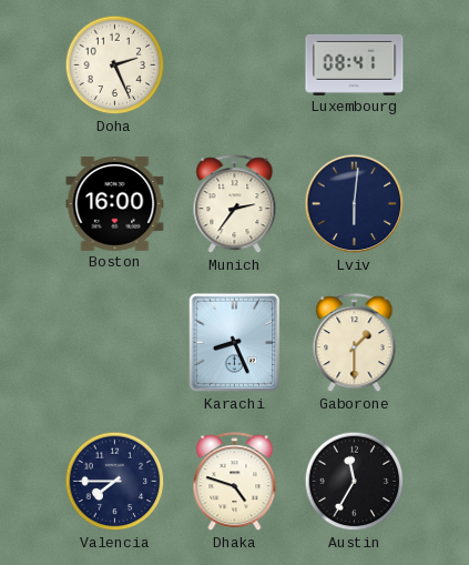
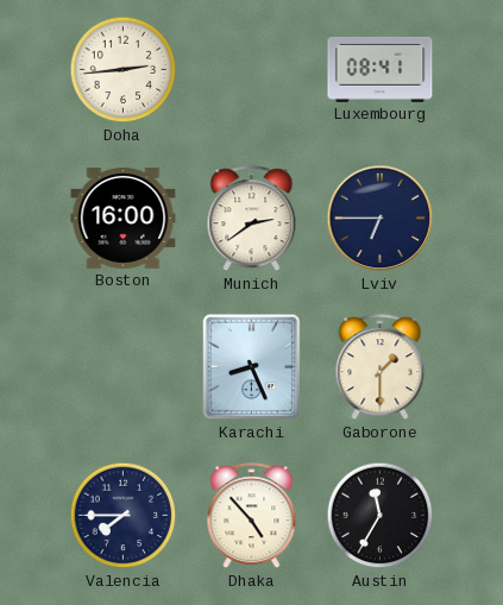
Doha: 2:26 -> 2:44 (124, 70)
Munich: 2:36 -> 2:39 (252, 219)
Lviv: 6:01 -> 6:45 (381, 219)
Dhaka: 4:48 -> 4:53 (252, 516)
